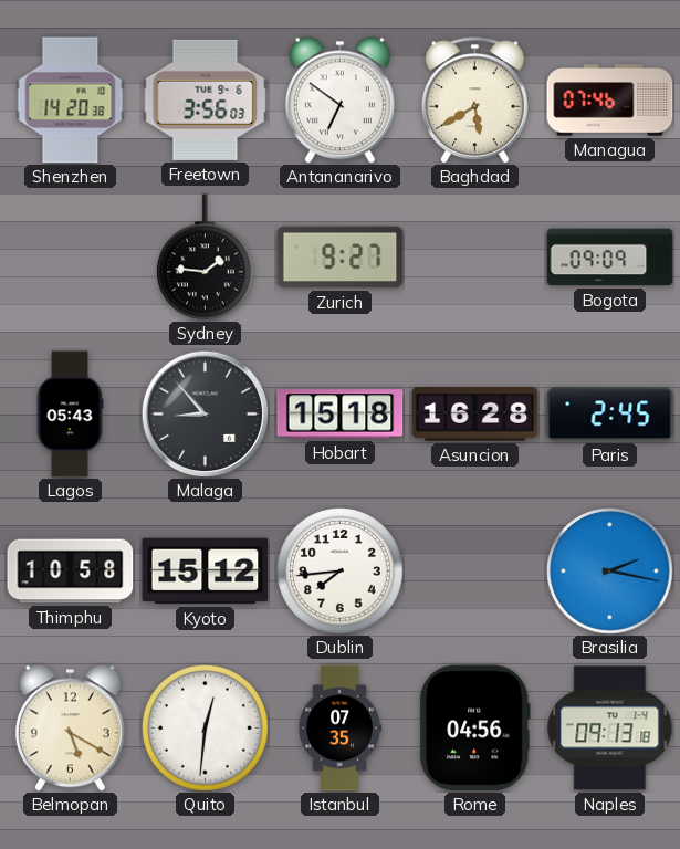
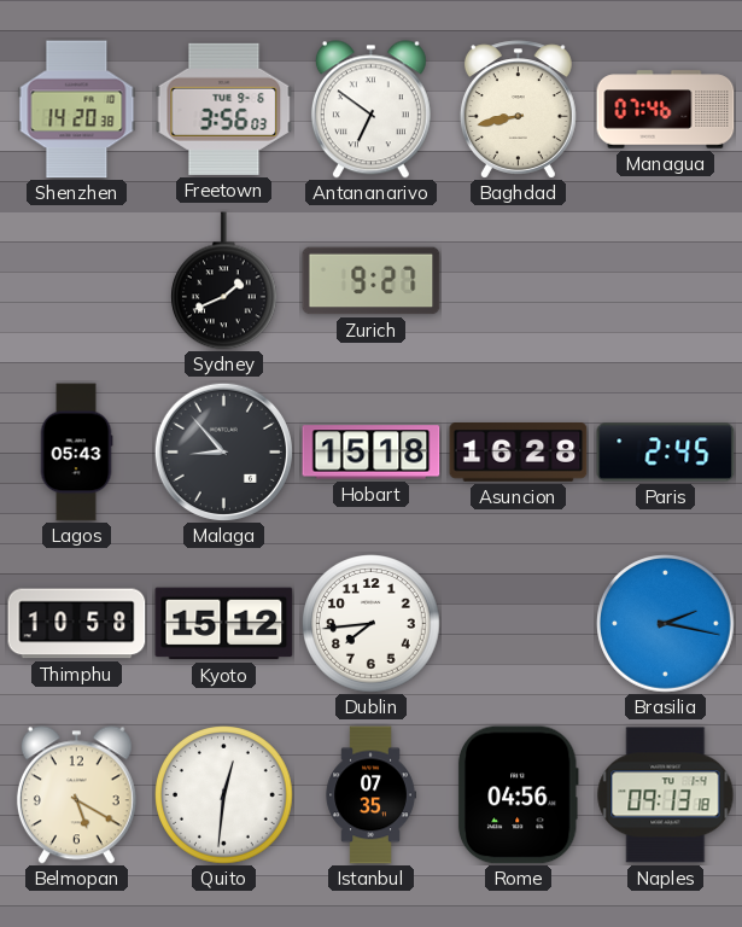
Baghdad: 5:40 -> 8:43 (518, 110)
Sydney: 1:46 -> 1:41 (224, 281)
Bogota: 09:09 -> none (610, 258)
